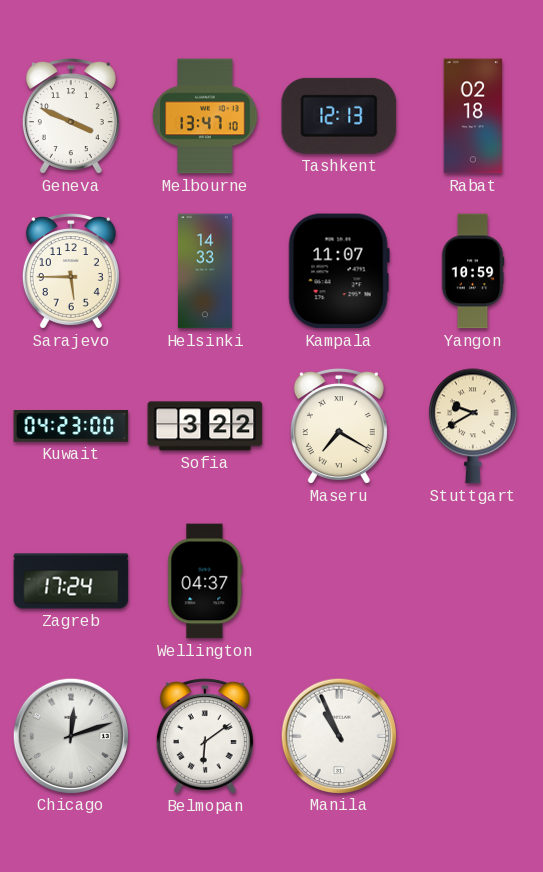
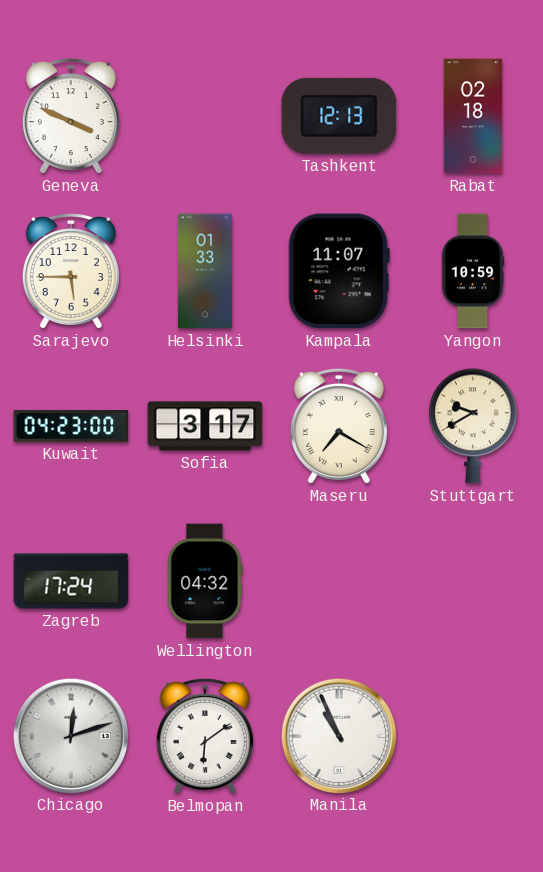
Melbourne: 13:47 -> none (205, 116)
Helsinki: 14:33 -> 01:33 (205, 271)
Sofia: 3:22 -> 3:17 (205, 426)
Wellington: 04:37 -> 04:32 (205, 581)
